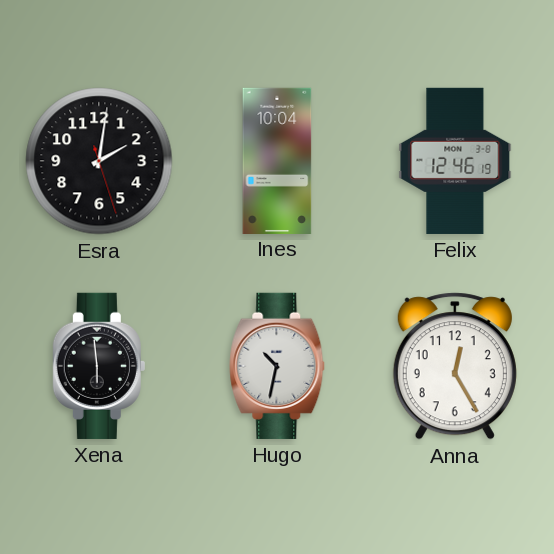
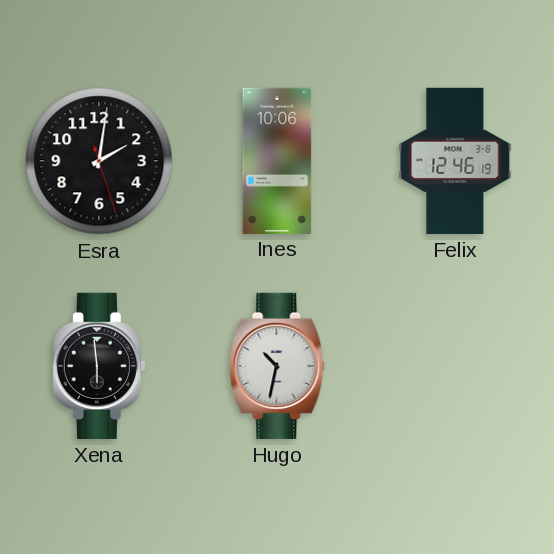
Ines: 10:04 -> 10:06 (277, 160)
Anna: 12:25 -> none (455, 366)
